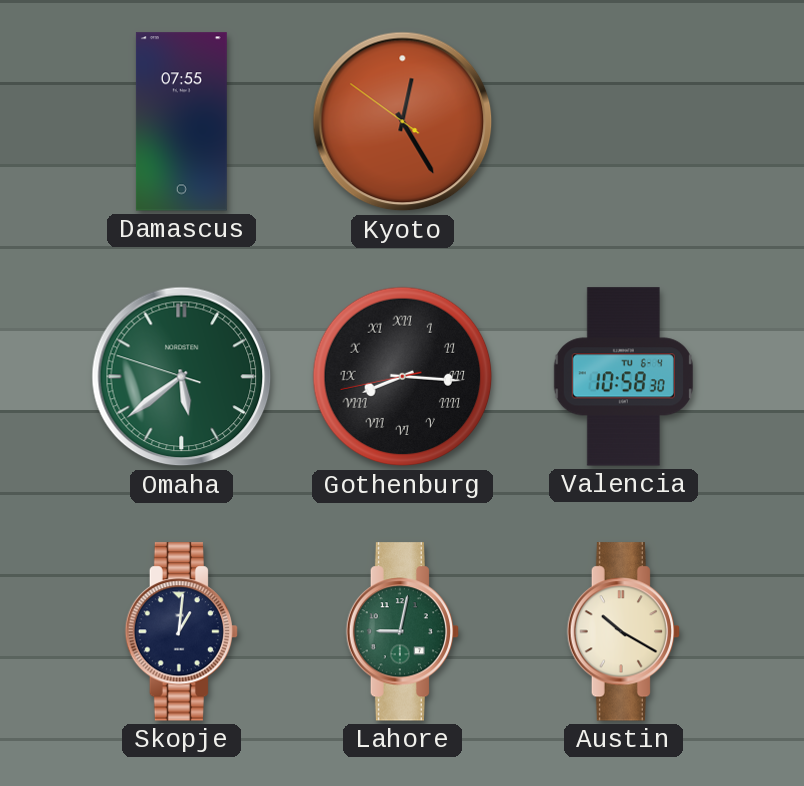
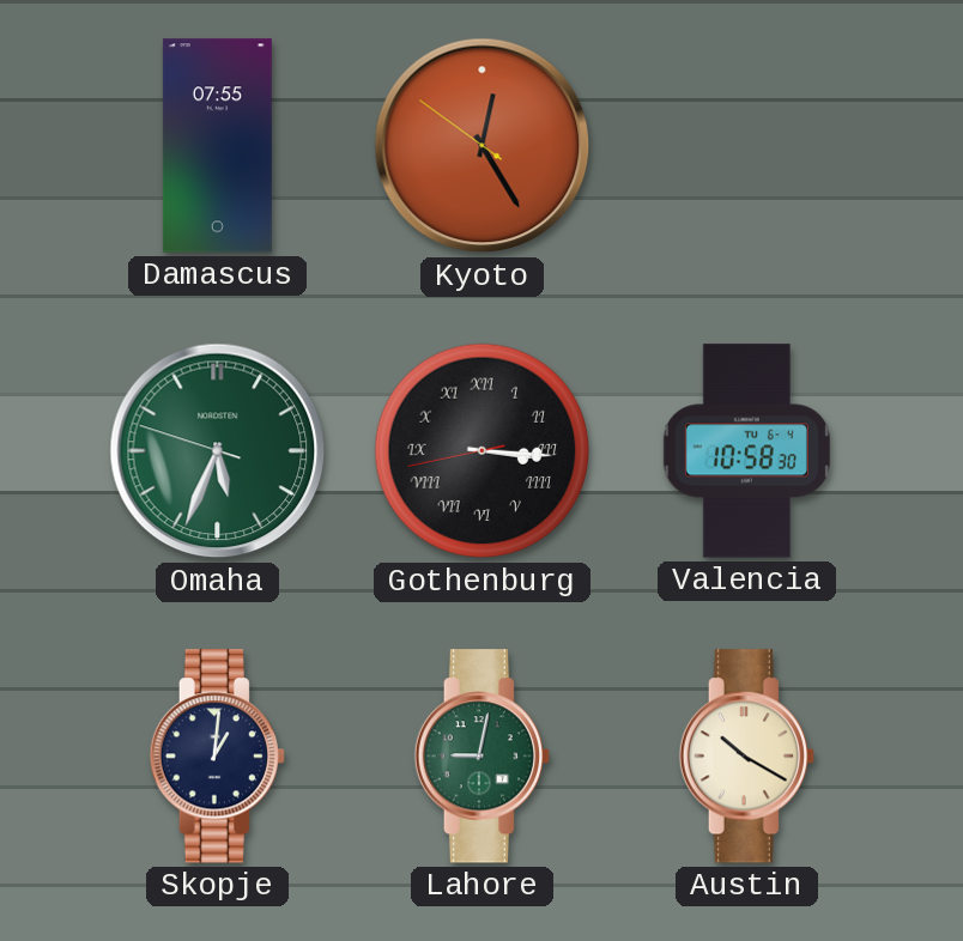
Omaha: 5:38 -> 5:33 (218, 451)
Gothenburg: 8:15 -> 3:15 (483, 451)
